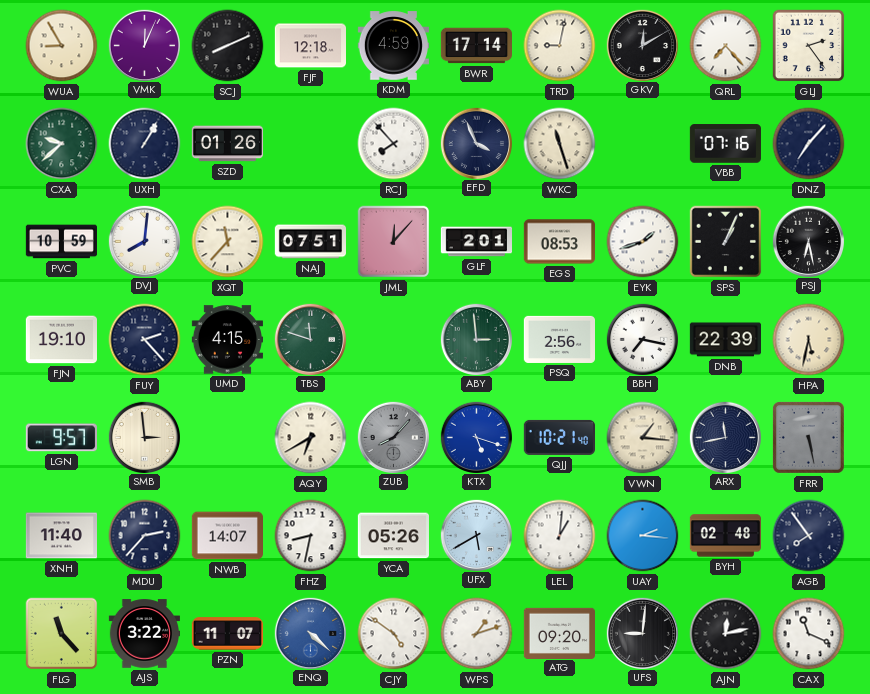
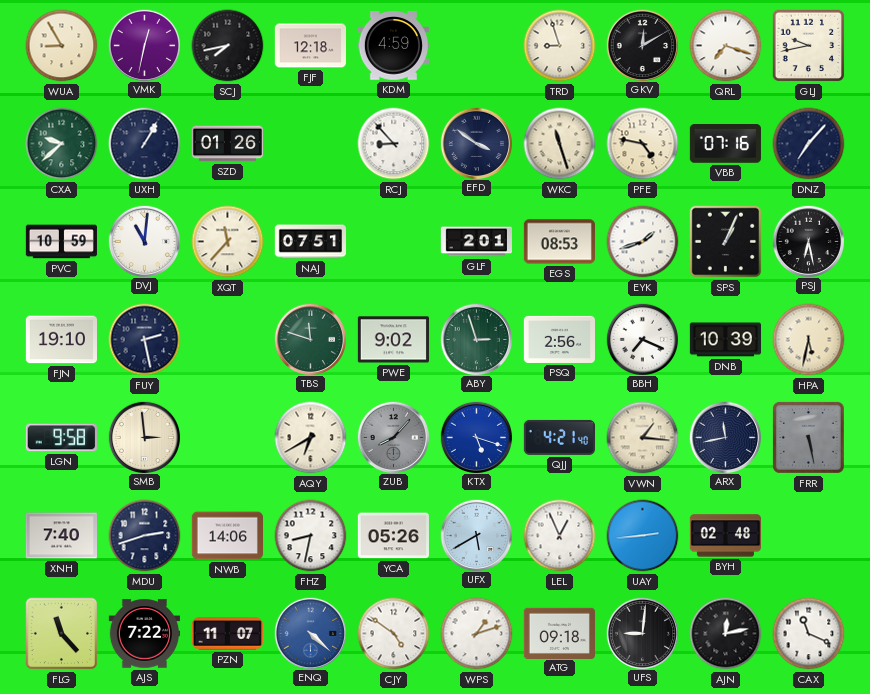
VMK: 12:04 -> 12:32 (144, 45)
SCJ: 8:11 -> 7:43 (228, 46)
BWR: 17:14 -> none (476, 46)
TRD: 9:02 -> 8:57 (560, 46)
QRL: 7:23 -> 7:18 (726, 46)
GLJ: 2:24 -> 9:43 (809, 46)
RCJ: 7:53 -> 8:53 (394, 144)
EFD: 3:56 -> 3:51 (476, 143)
PFE: none -> 4:47 (643, 144)
DVJ: 8:01 -> 11:01 (144, 241)
JML: 12:07 -> none (394, 242)
FUY: 2:23 -> 2:28 (145, 340)
UMD: 4:15 -> none (227, 340)
PWE: none -> 9:02 (393, 340)
ABY: 2:59 -> 2:57 (476, 339)
BBH: 7:17 -> 7:19 (642, 339)
DNB: 22:39 -> 10:39 (725, 340)
LGN: 9:57 -> 9:58 (61, 438)
QJJ: 10:21 -> 4:21 (559, 437)
XNH: 11:40 -> 7:40 (61, 536)
MDU: 2:37 -> 2:42 (145, 536)
NWB: 14:07 -> 14:06 (227, 536)
LEL: 1:01 -> 12:56 (560, 536)
UAY: 2:16 -> 2:44 (643, 536)
AGB: 7:54 -> none (809, 536)
AJS: 3:22 -> 7:22 (144, 634)
ATG: 09:20 -> 09:18 (559, 633)
